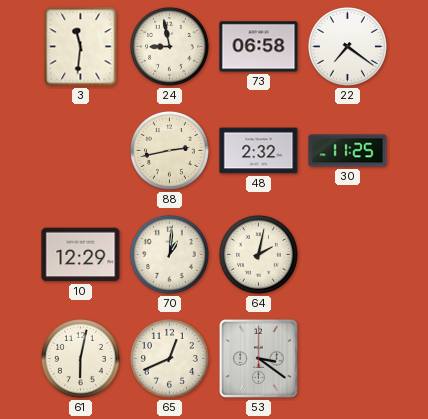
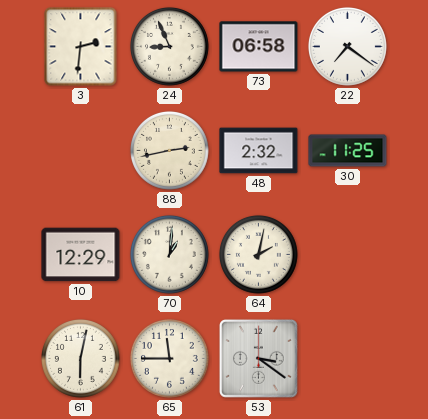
3: 11:31 -> 2:31 (81, 47)
24: 8:58 -> 8:56 (169, 46)
65: 12:41 -> 11:45 (169, 358)
